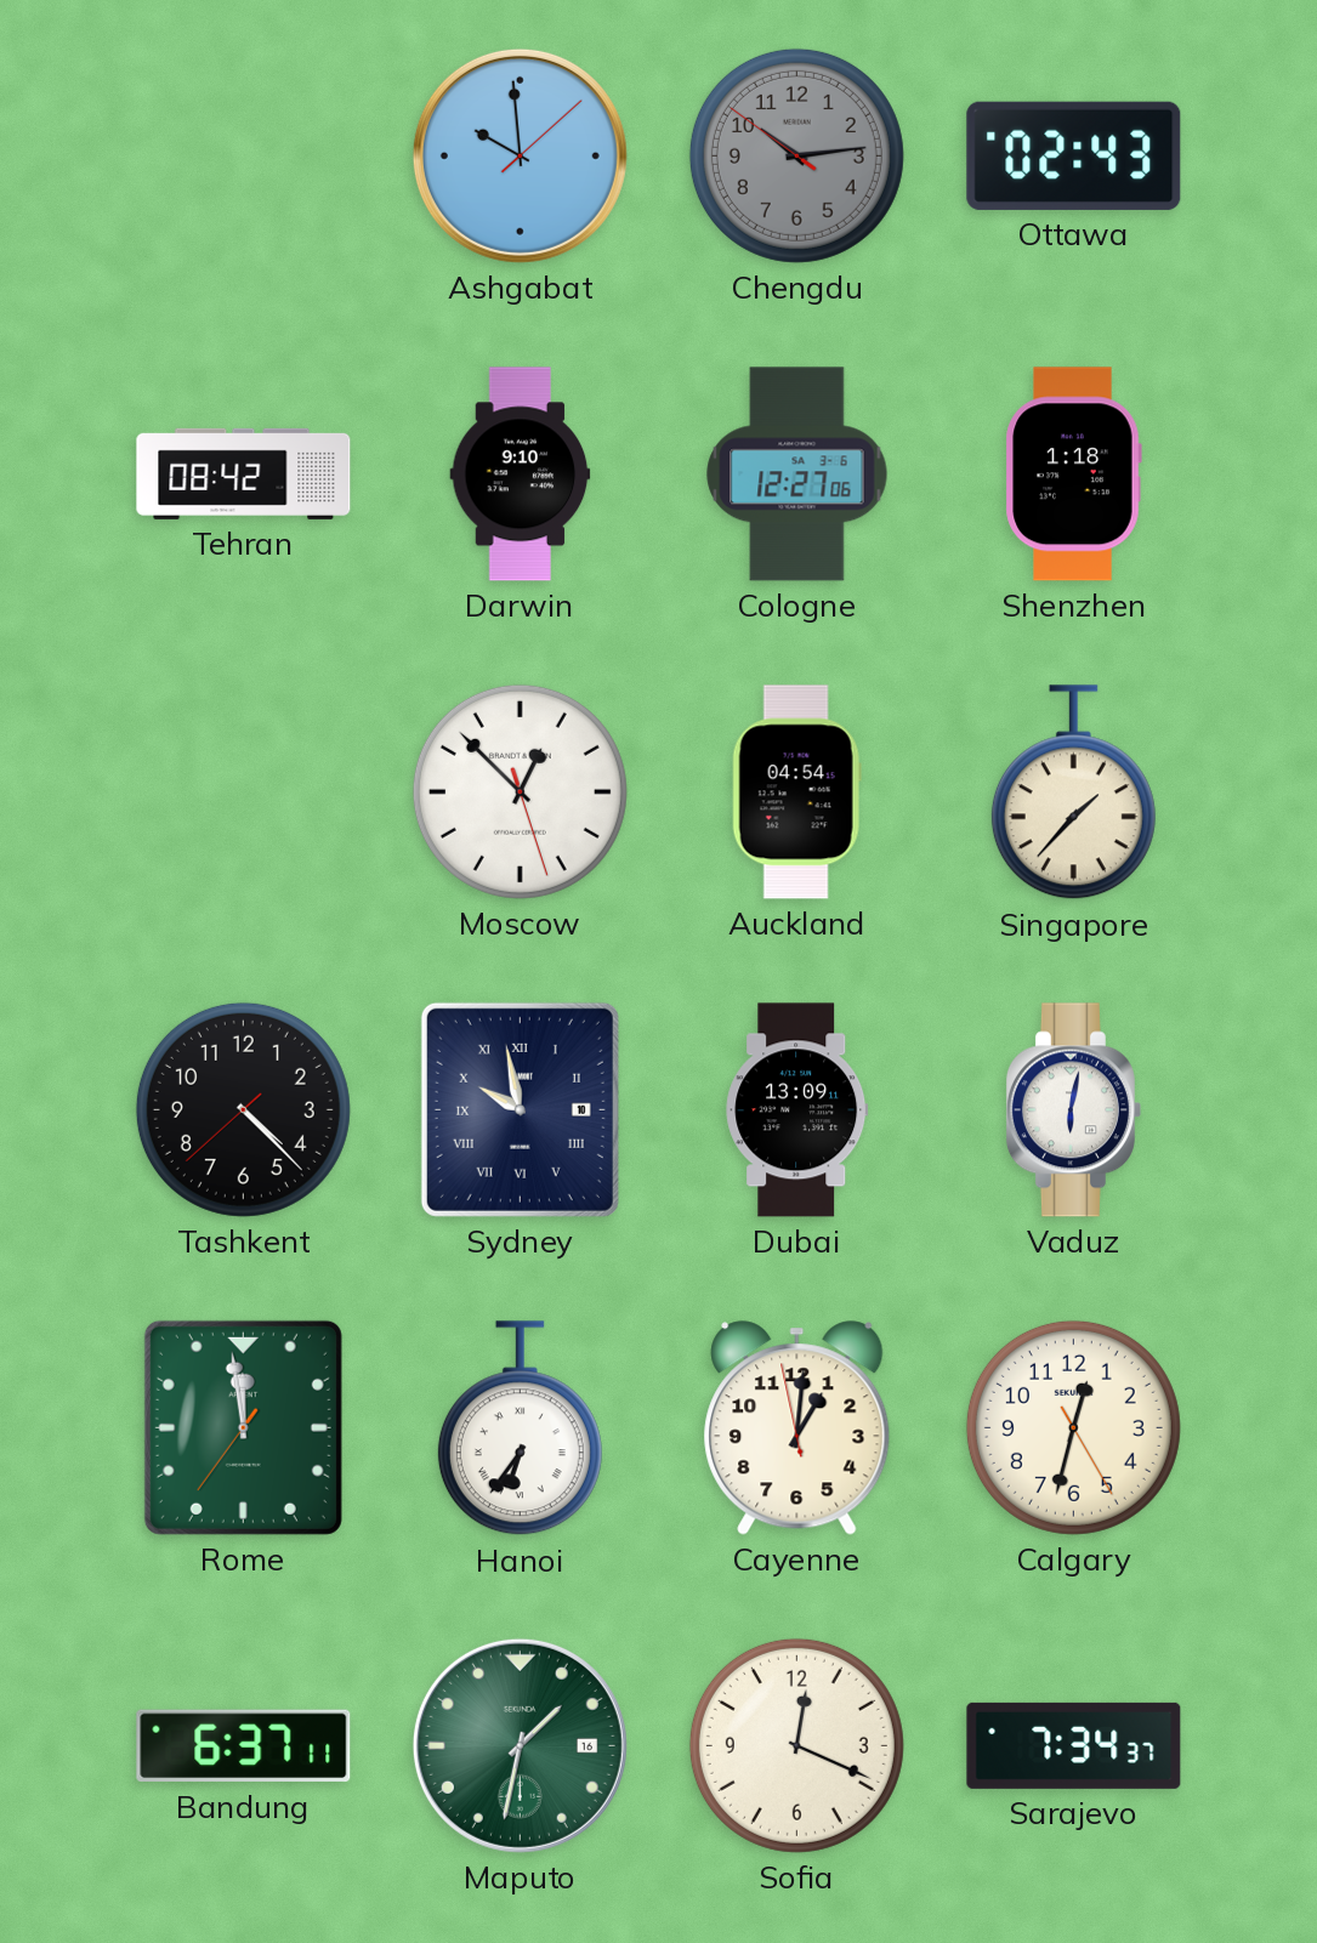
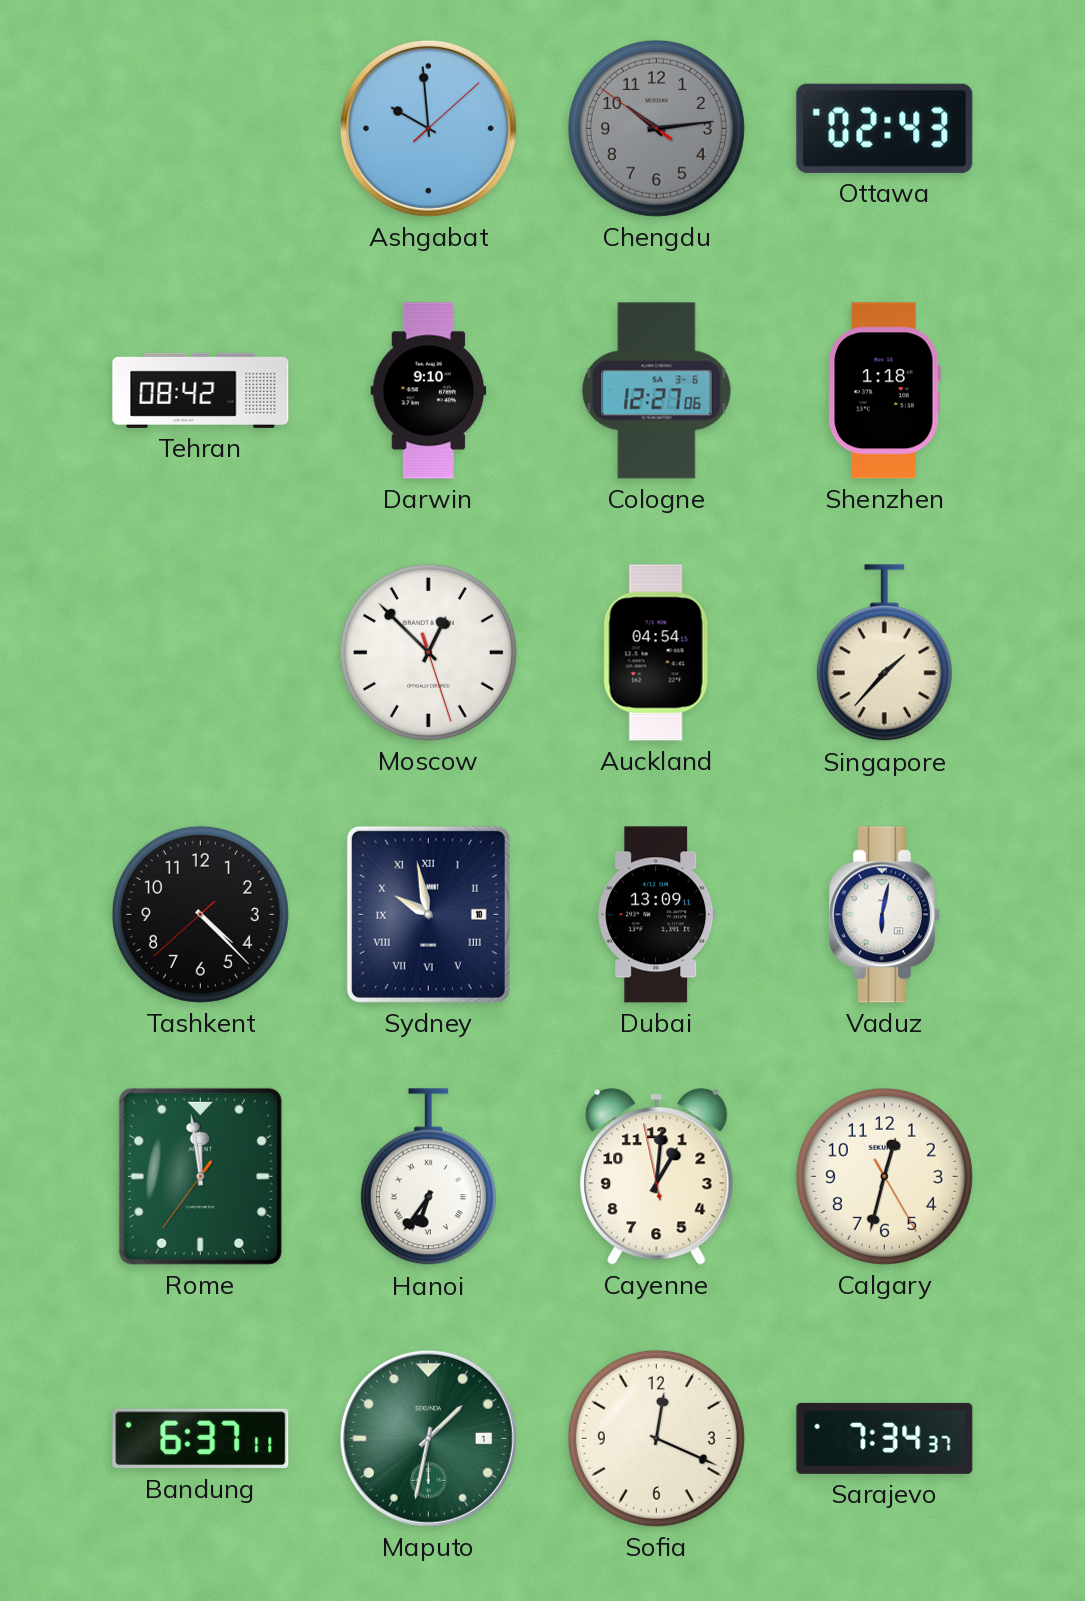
Maputo date: 16 -> 1 (428, 1438)
